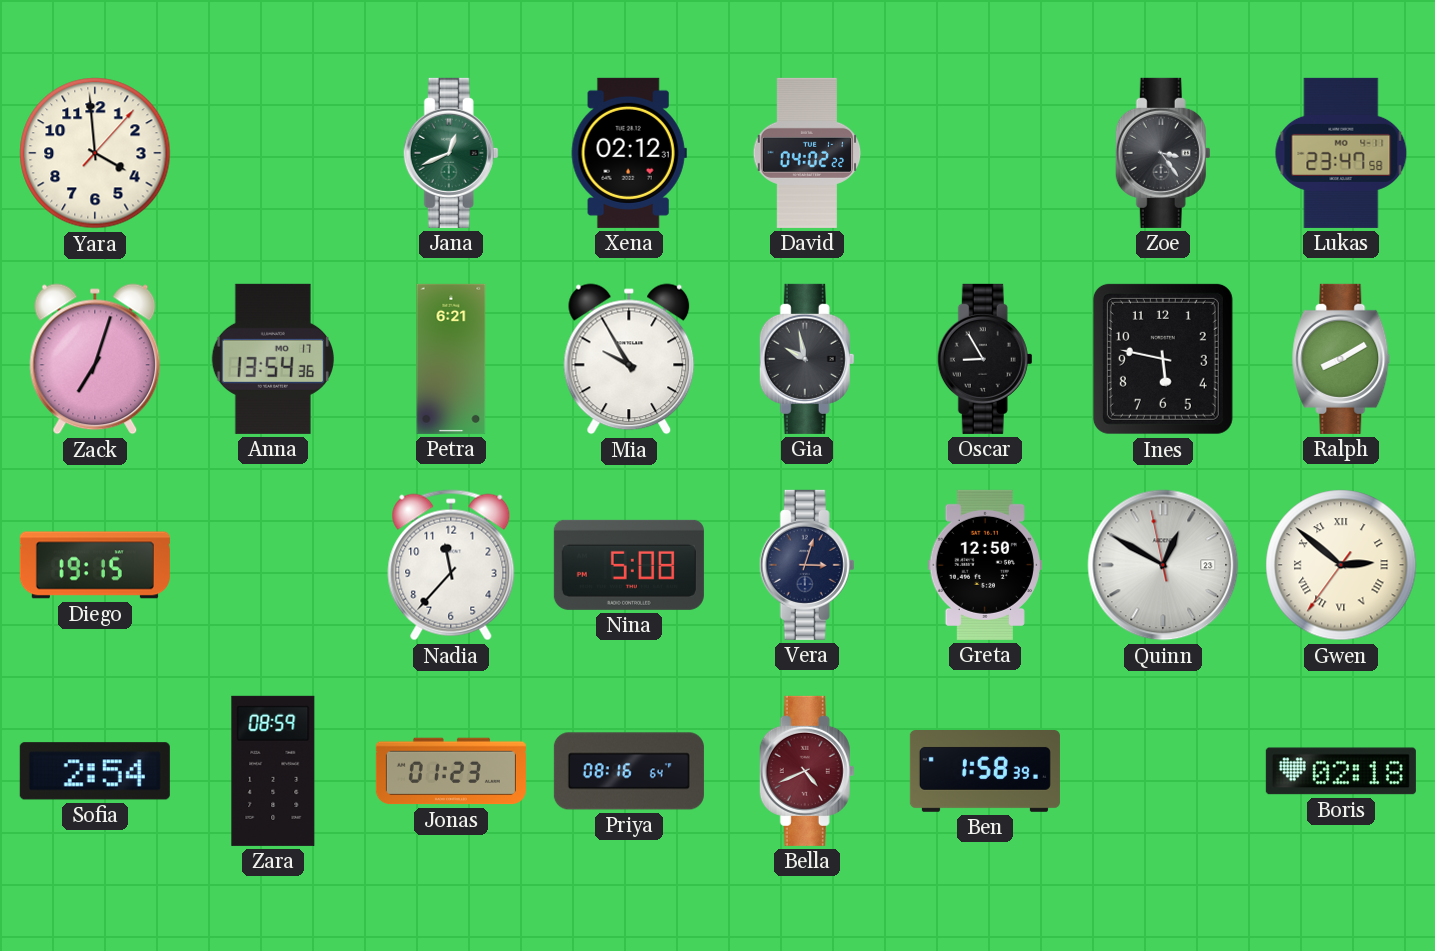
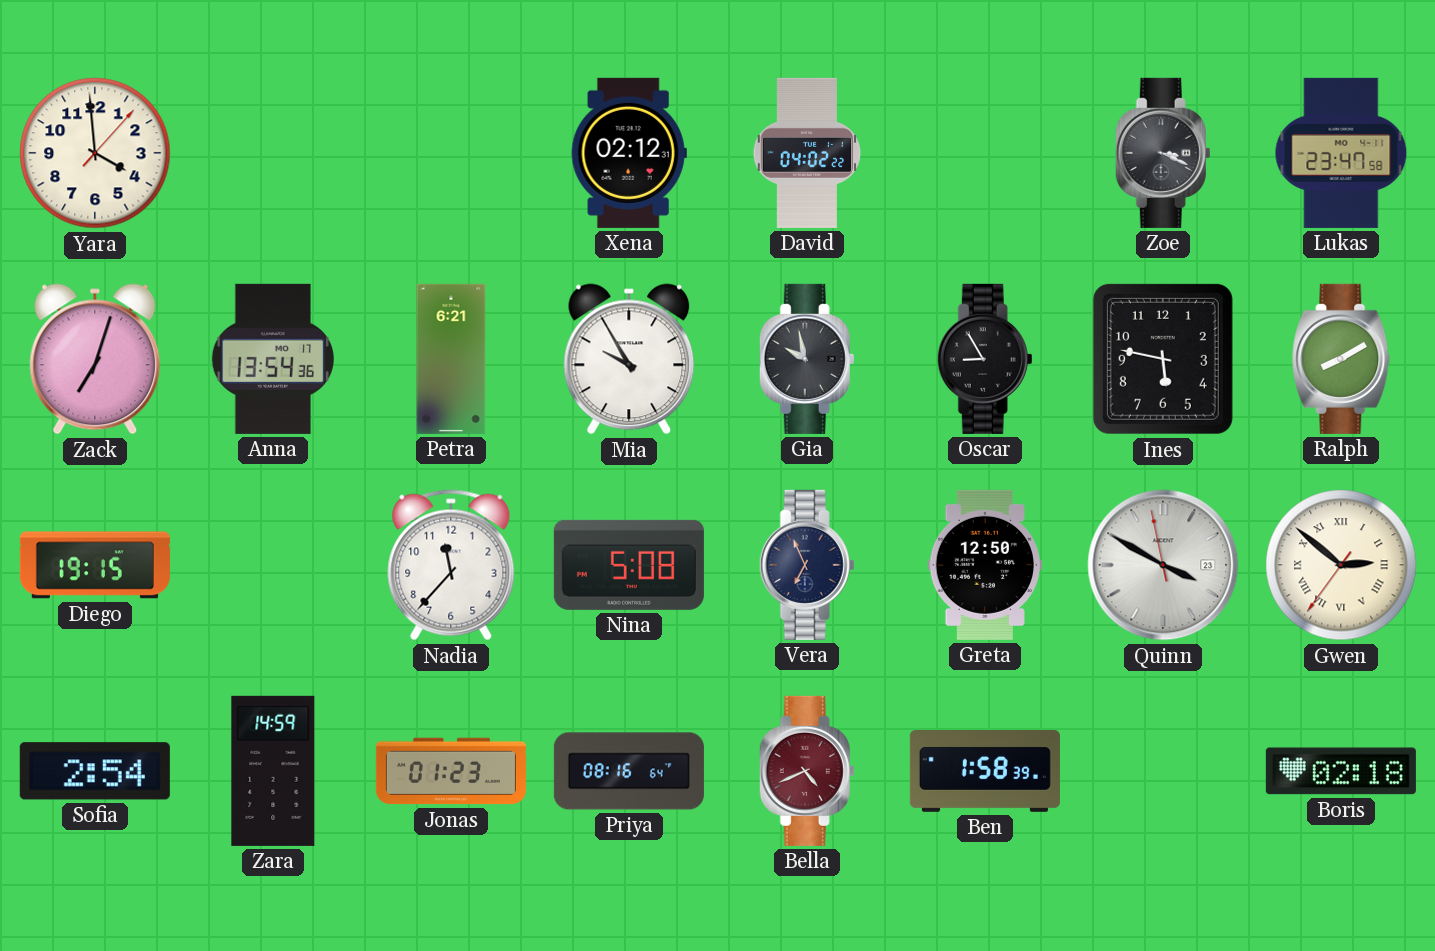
Jana: 12:41 -> none (451, 153)
Zoe: 3:24 -> 3:19 (1163, 153)
Vera: 3:03 -> 6:56 (807, 565)
Quinn: 12:49 -> 3:49 (1163, 565)
Zara: 08:59 -> 14:59 (273, 771)
